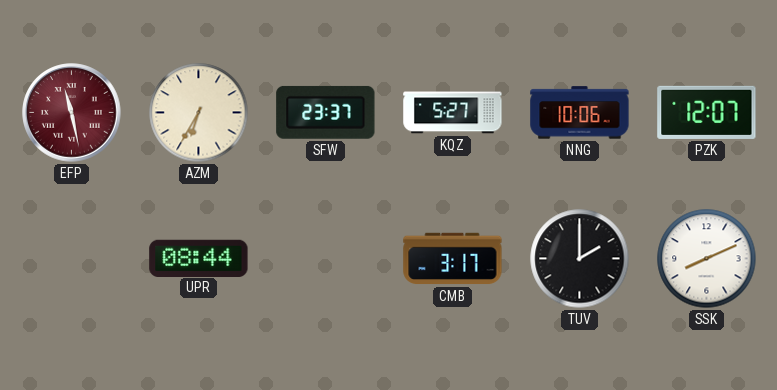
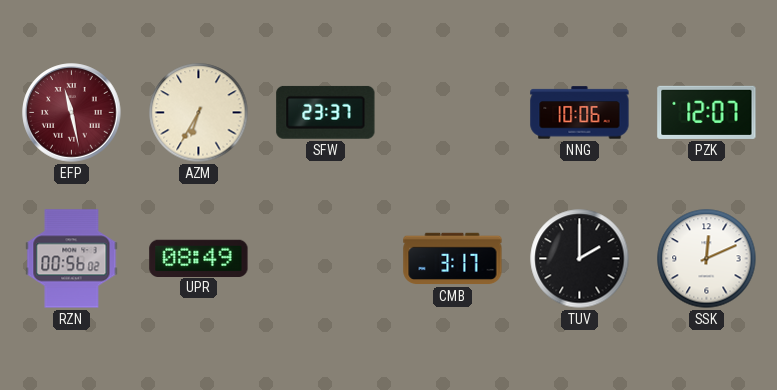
KQZ: 5:27 -> none (453, 113)
RZN: none -> 00:56 (72, 259)
UPR: 08:44 -> 08:49 (199, 258)
SSK: 8:11 -> 12:11 (707, 259)
